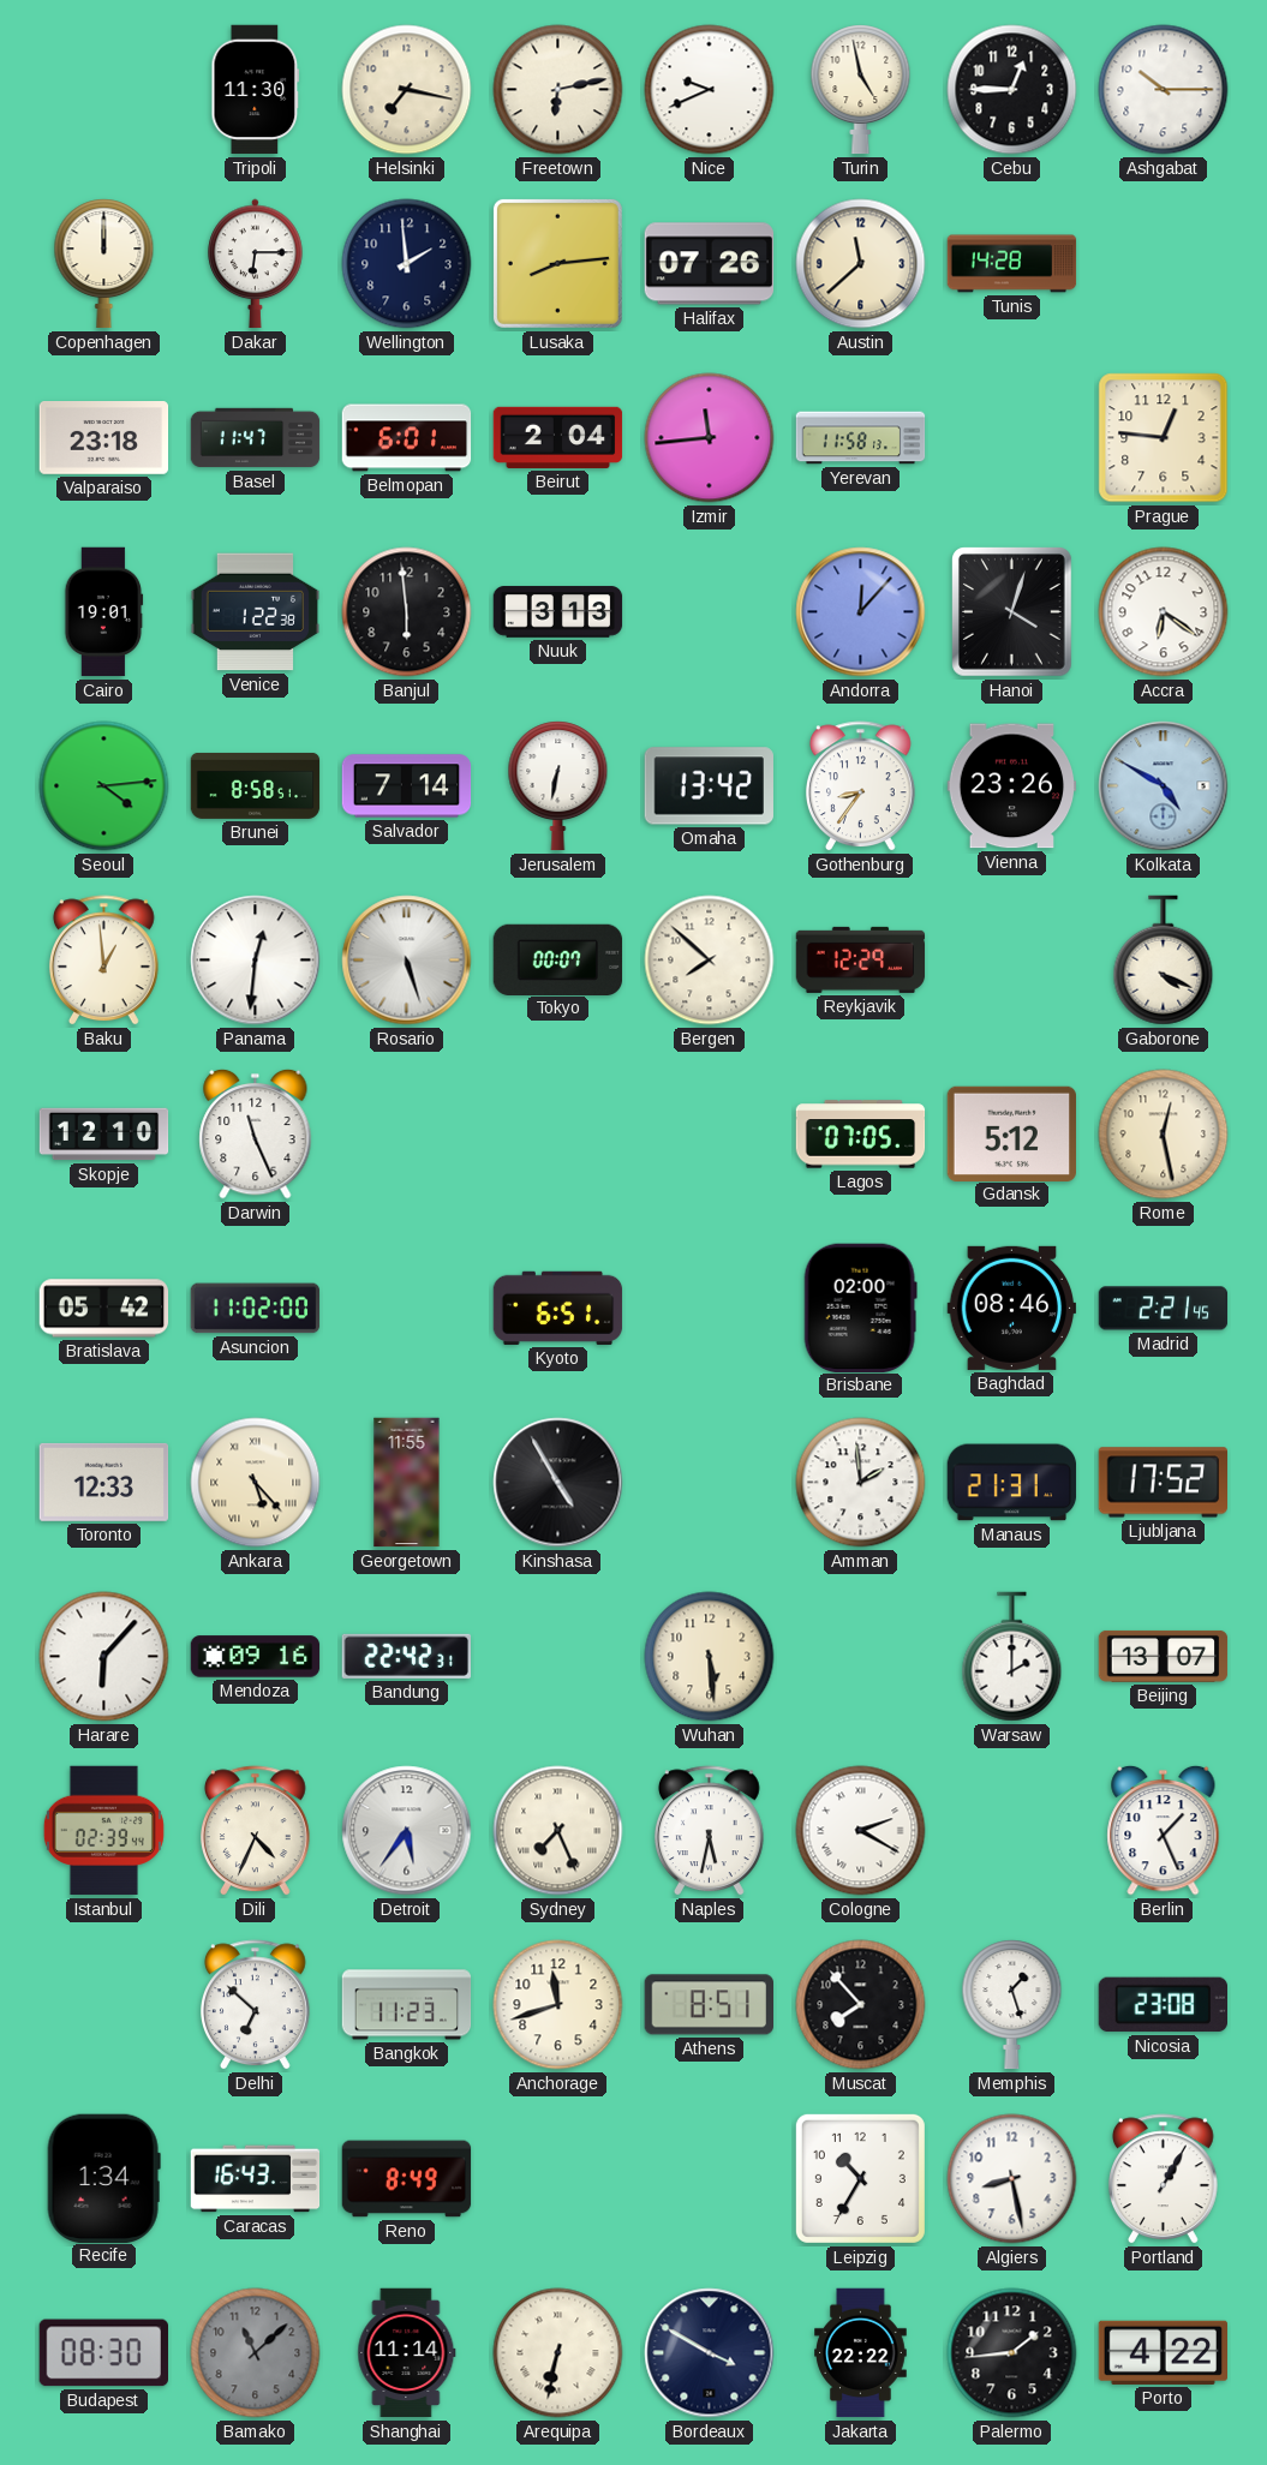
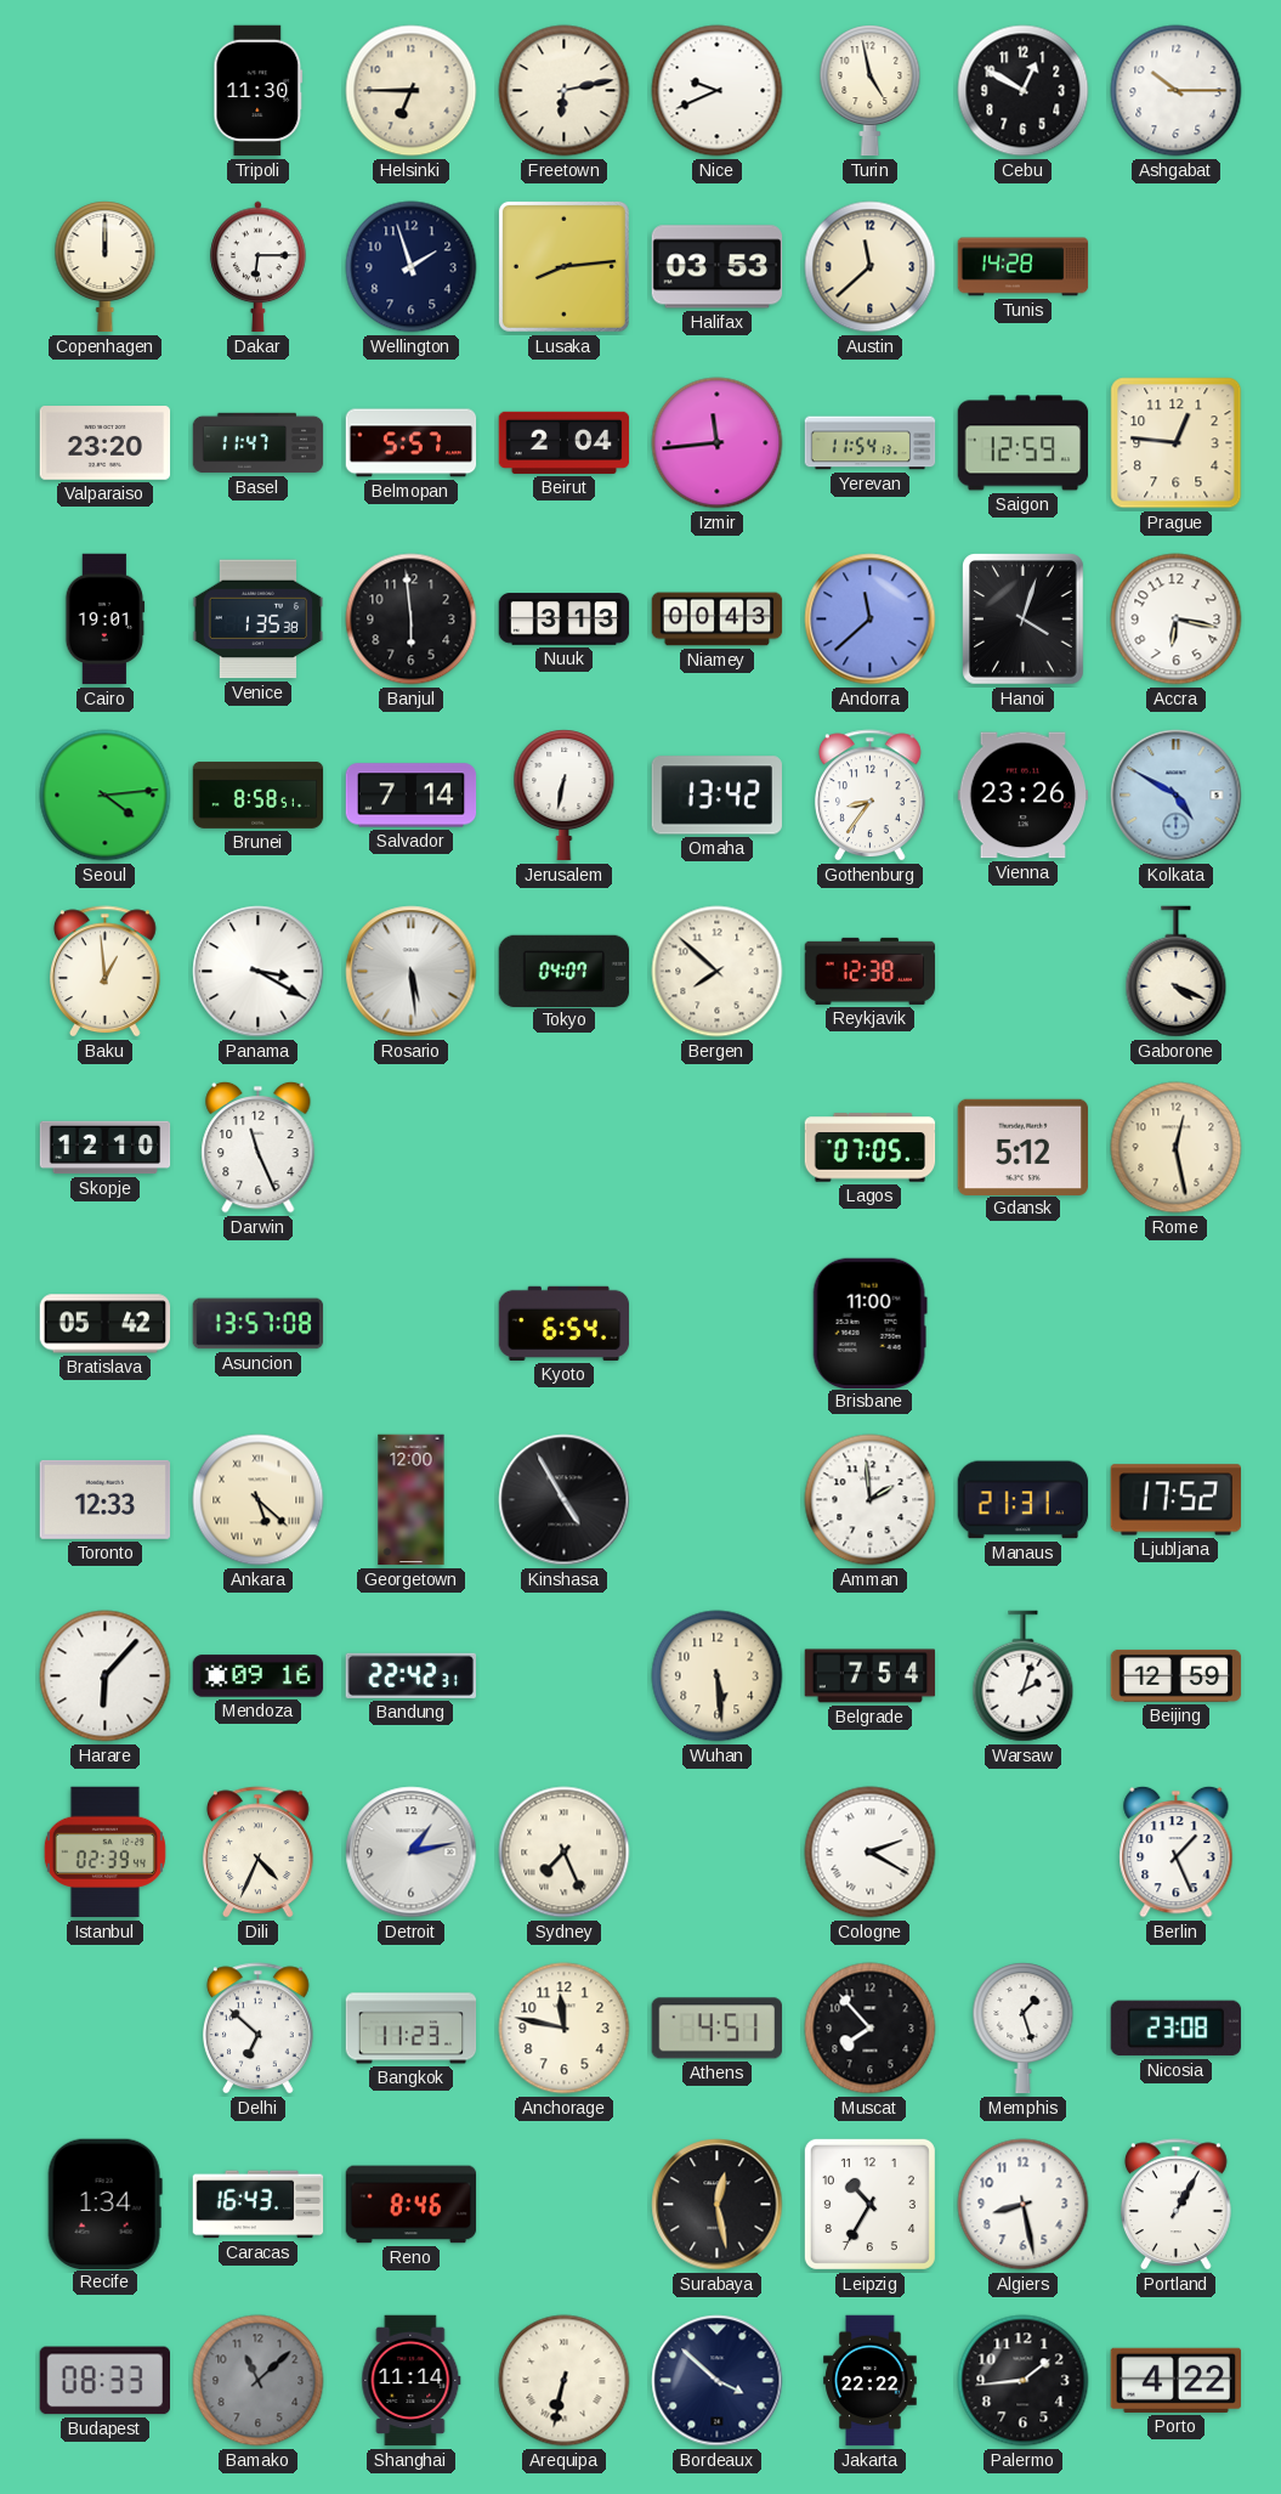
Helsinki: 7:17 -> 6:45 (412, 91)
Cebu: 12:45 -> 12:50 (1024, 91)
Wellington: 1:59 -> 1:57 (412, 267)
Halifax: 07:26 -> 03:53 (718, 267)
Valparaiso: 23:18 -> 23:20 (106, 443)
Belmopan: 6:01 -> 5:57 (412, 443)
Yerevan: 11:58 -> 11:54 (871, 443)
Saigon: none -> 12:59 (1024, 443)
Venice: 1:22 -> 1:35 (259, 620)
Niamey: none -> 00:43 (718, 620)
Andorra: 12:07 -> 11:38 (871, 620)
Accra: 6:21 -> 6:17 (1177, 620)
Panama: 12:31 -> 3:20 (259, 972)
Rosario: 5:27 -> 5:29 (412, 972)
Tokyo: 00:07 -> 04:07 (565, 971)
Reykjavik: 12:29 -> 12:38 (871, 971)
Asuncion: 11:02 -> 13:57 (259, 1324)
Kyoto: 6:51 -> 6:54 (565, 1323)
Brisbane: 02:00 -> 11:00 (869, 1323)
Baghdad: 08:46 -> none (1012, 1308)
Madrid: 2:21 -> none (1164, 1309)
Ankara: 5:23 -> 5:22 (259, 1500)
Georgetown: 11:55 -> 12:00 (412, 1500)
Belgrade: none -> 7:54 (871, 1676)
Warsaw: 2:00 -> 2:03 (1024, 1676)
Beijing: 13:07 -> 12:59 (1177, 1675)
Detroit: 5:36 -> 1:13 (412, 1853)
Naples: 5:32 -> none (709, 1831)
Anchorage: 11:42 -> 11:47 (565, 2029)
Athens: 8:51 -> 4:51 (716, 2029)
Reno: 8:49 -> 8:46 (412, 2205)
Surabaya: none -> 12:28 (718, 2205)
Budapest: 08:30 -> 08:33 (104, 2381)
Bordeaux: 3:50 -> 3:52 (718, 2381)
